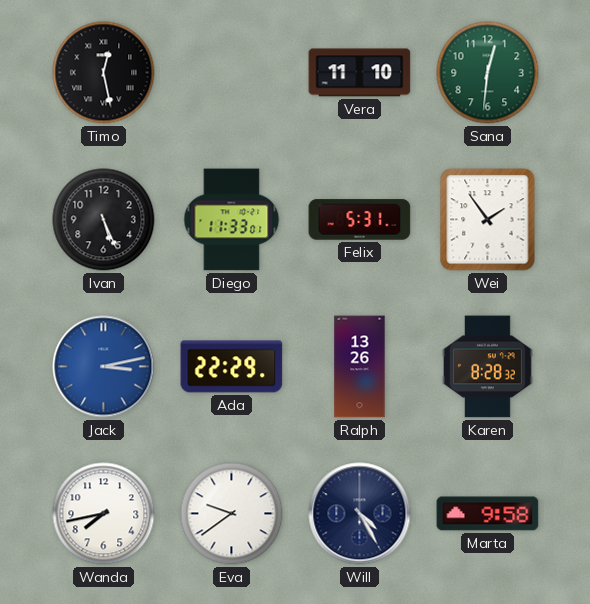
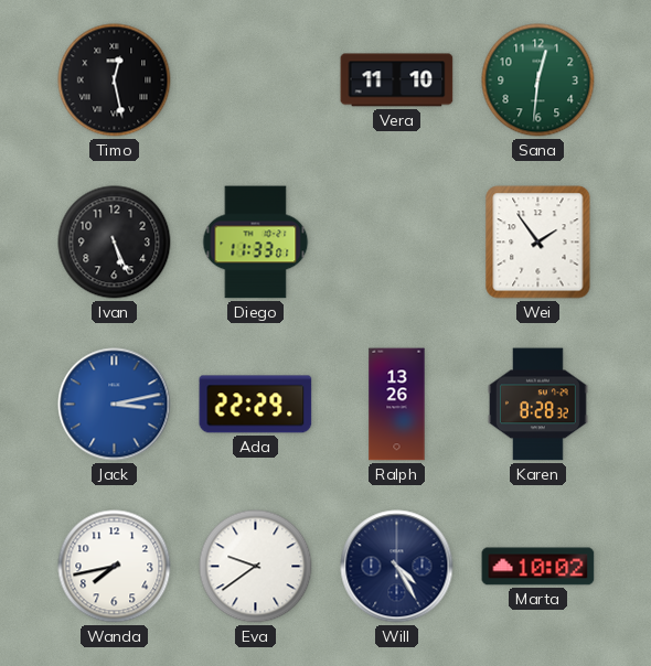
Felix: 5:31 -> none (360, 220)
Marta: 9:58 -> 10:02 (538, 567)
